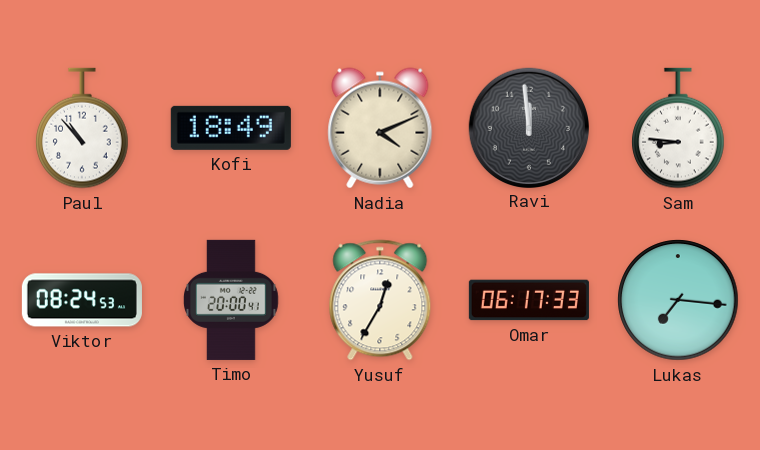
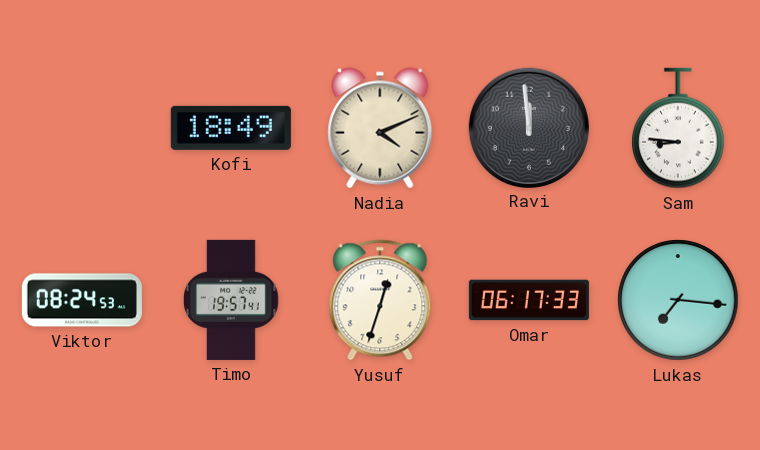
Paul: 10:53 -> none (82, 128)
Timo: 20:00 -> 19:57 (232, 300)
Yusuf: 12:35 -> 12:33 (380, 300)
